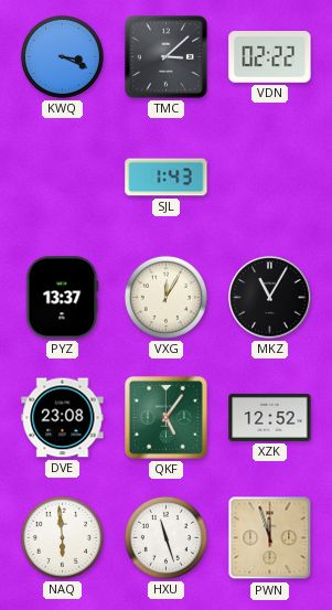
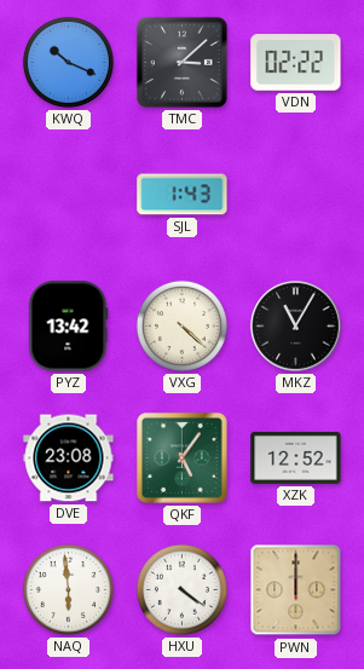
KWQ: 3:19 -> 10:19 (68, 62)
PYZ: 13:37 -> 13:42 (69, 327)
VXG: 12:05 -> 4:22 (181, 325)
HXU: 11:27 -> 4:21 (181, 589)
PWN: 11:57 -> 12:00 (296, 590)
